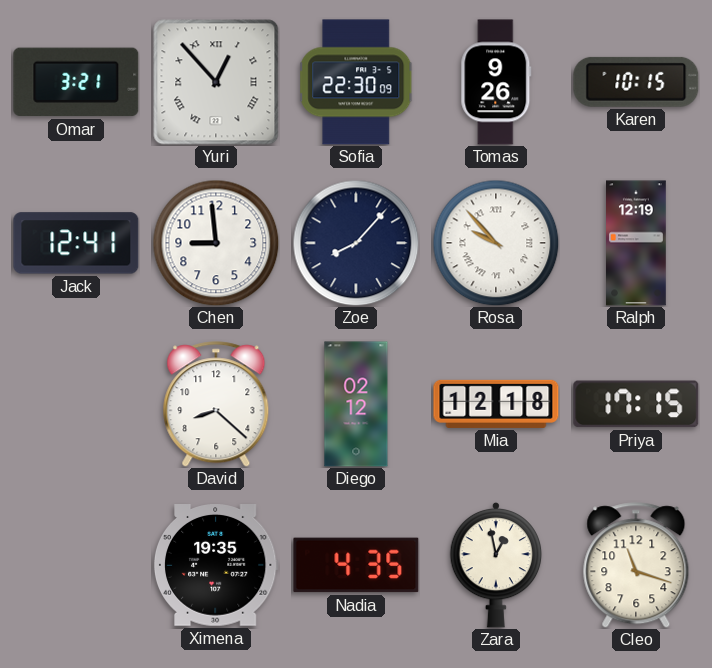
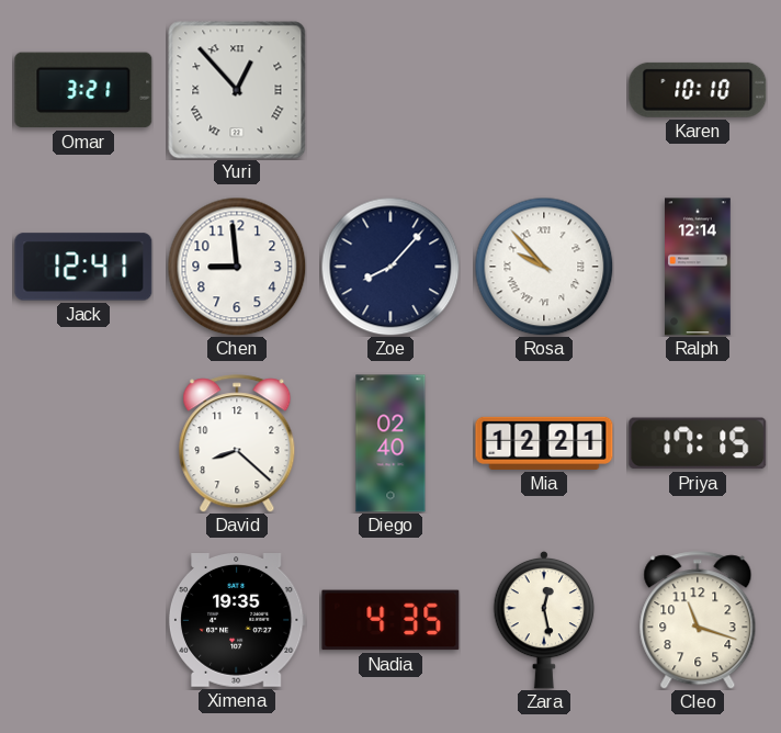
Sofia: 22:30 -> none (357, 82)
Tomas: 9:26 -> none (496, 82)
Karen: 10:15 -> 10:10 (698, 90)
Ralph: 12:19 -> 12:14 (698, 267)
Diego: 02:12 -> 02:40 (390, 443)
Mia: 12:18 -> 12:21 (544, 443)
Zara: 12:58 -> 12:28 (544, 620)
